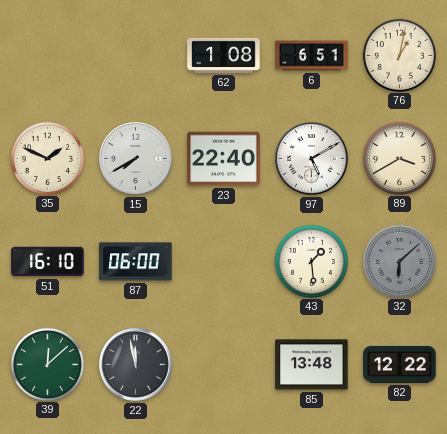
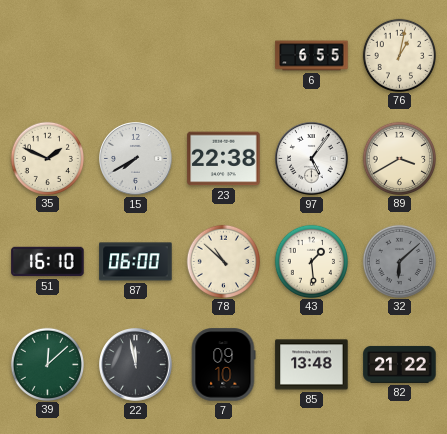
62: 1:08 -> none (224, 55)
6: 6:51 -> 6:55 (312, 56)
23: 22:40 -> 22:38 (224, 159)
97: 5:10 -> 5:06 (312, 159)
78: none -> 10:52 (223, 261)
7: none -> 09:10 (223, 365)
82: 12:22 -> 21:22 (400, 364)
